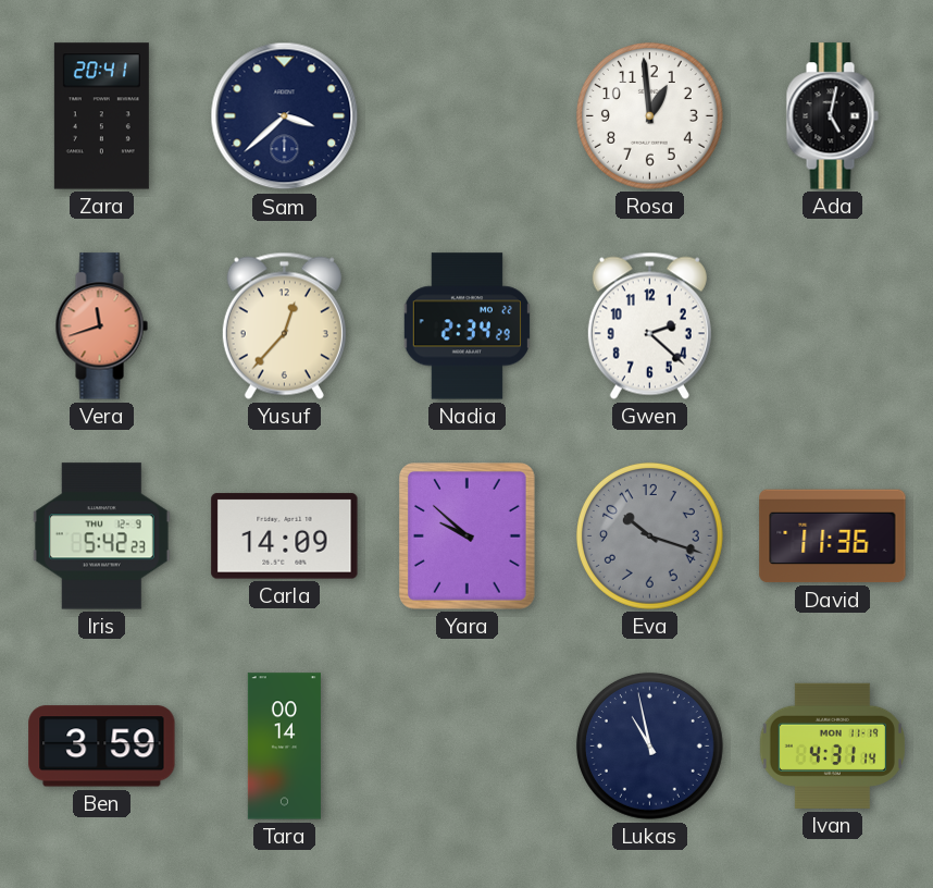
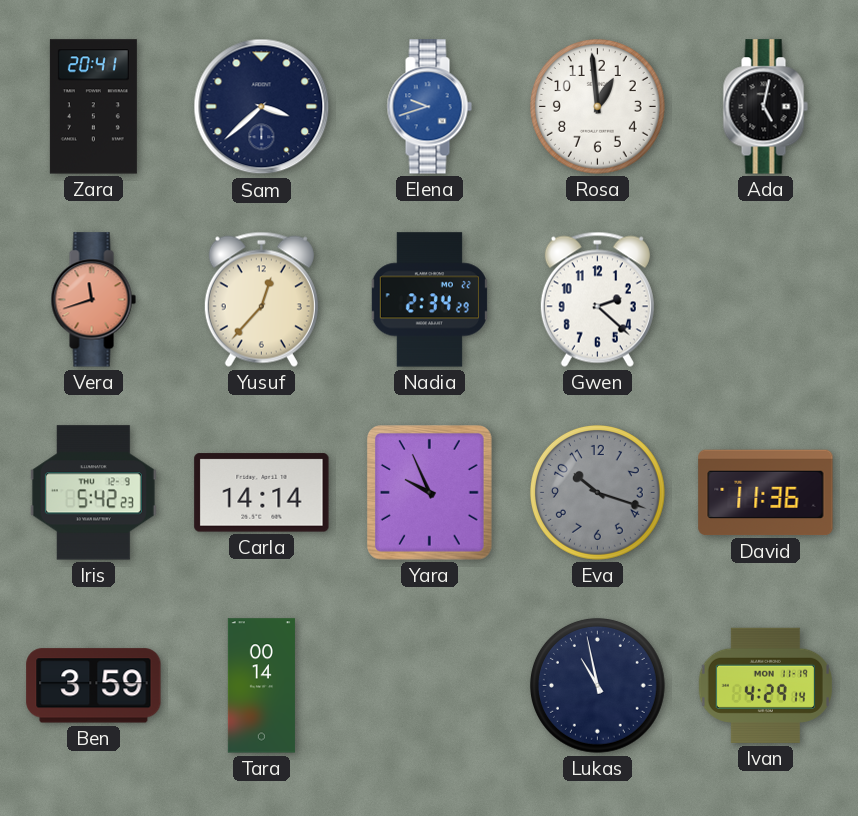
Elena: none -> 9:42 (429, 107)
Carla: 14:09 -> 14:14 (262, 493)
Yara: 9:52 -> 9:56 (430, 493)
Ivan: 4:31 -> 4:29 (765, 685)
